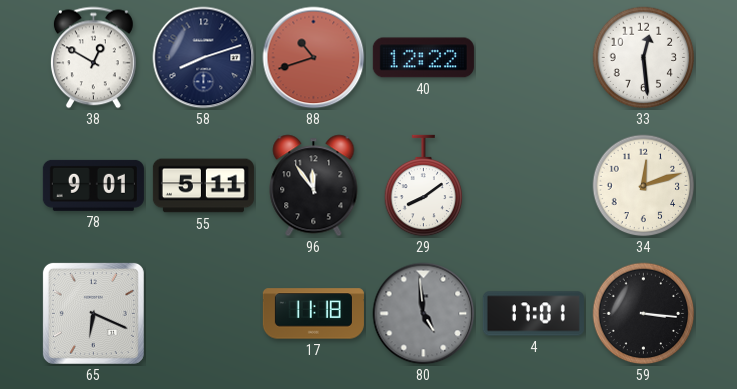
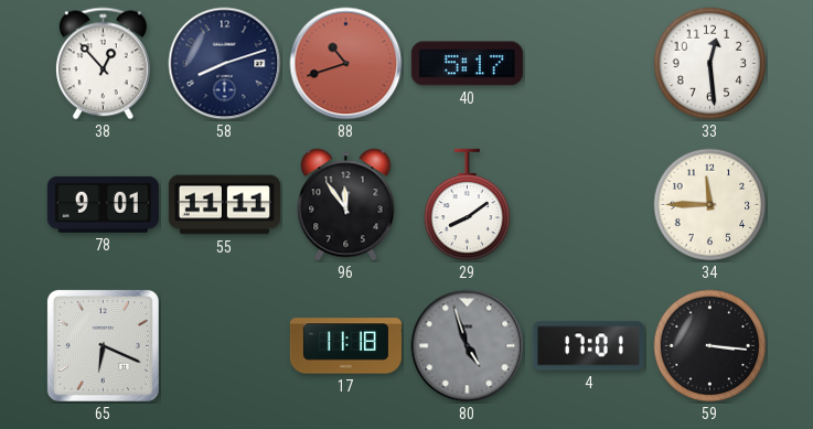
38: 12:50 -> 12:53 (103, 64)
40: 12:22 -> 5:17 (467, 64)
55: 5:11 -> 11:11 (224, 205)
34: 12:12 -> 11:45 (710, 205)
80: 4:59 -> 4:57 (468, 346)
